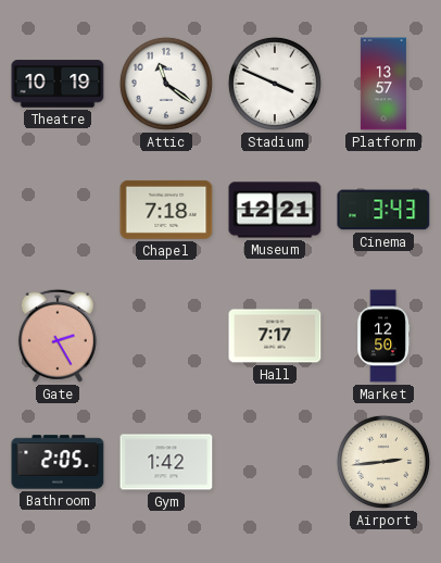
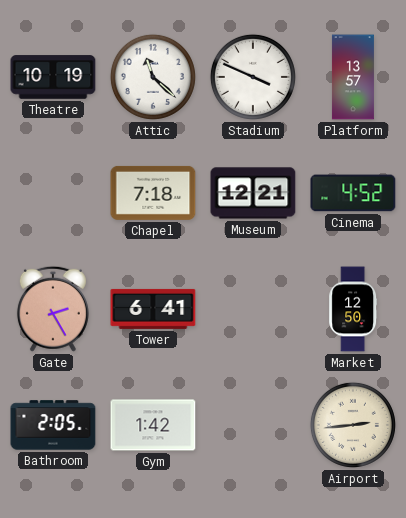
Attic: 11:21 -> 11:22 (153, 77)
Cinema: 3:43 -> 4:52 (353, 193)
Tower: none -> 6:41 (153, 309)
Hall: 7:17 -> none (275, 336)
